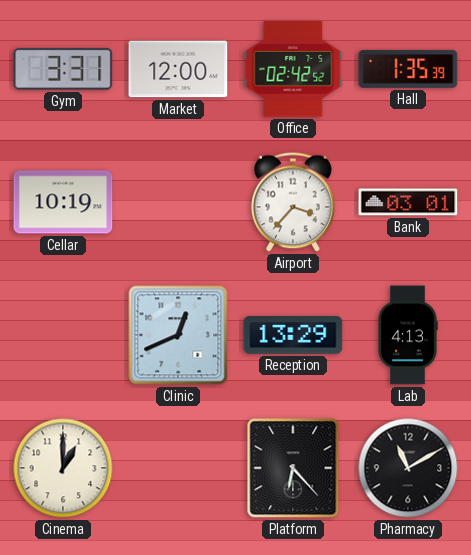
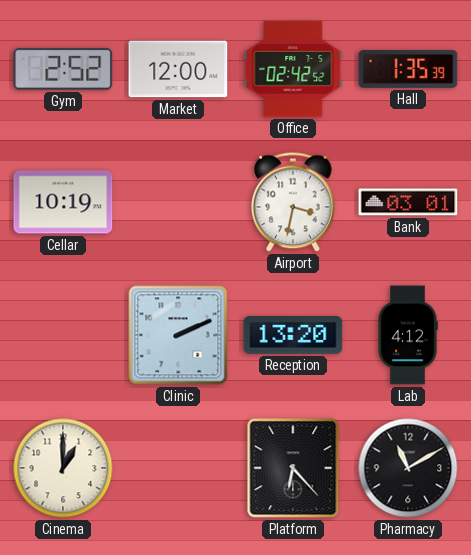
Gym: 3:31 -> 2:52 (63, 69)
Airport: 3:37 -> 3:32 (294, 202)
Clinic: 12:41 -> 2:11 (178, 335)
Reception: 13:29 -> 13:20 (293, 336)
Lab: 4:13 -> 4:12 (408, 335)
